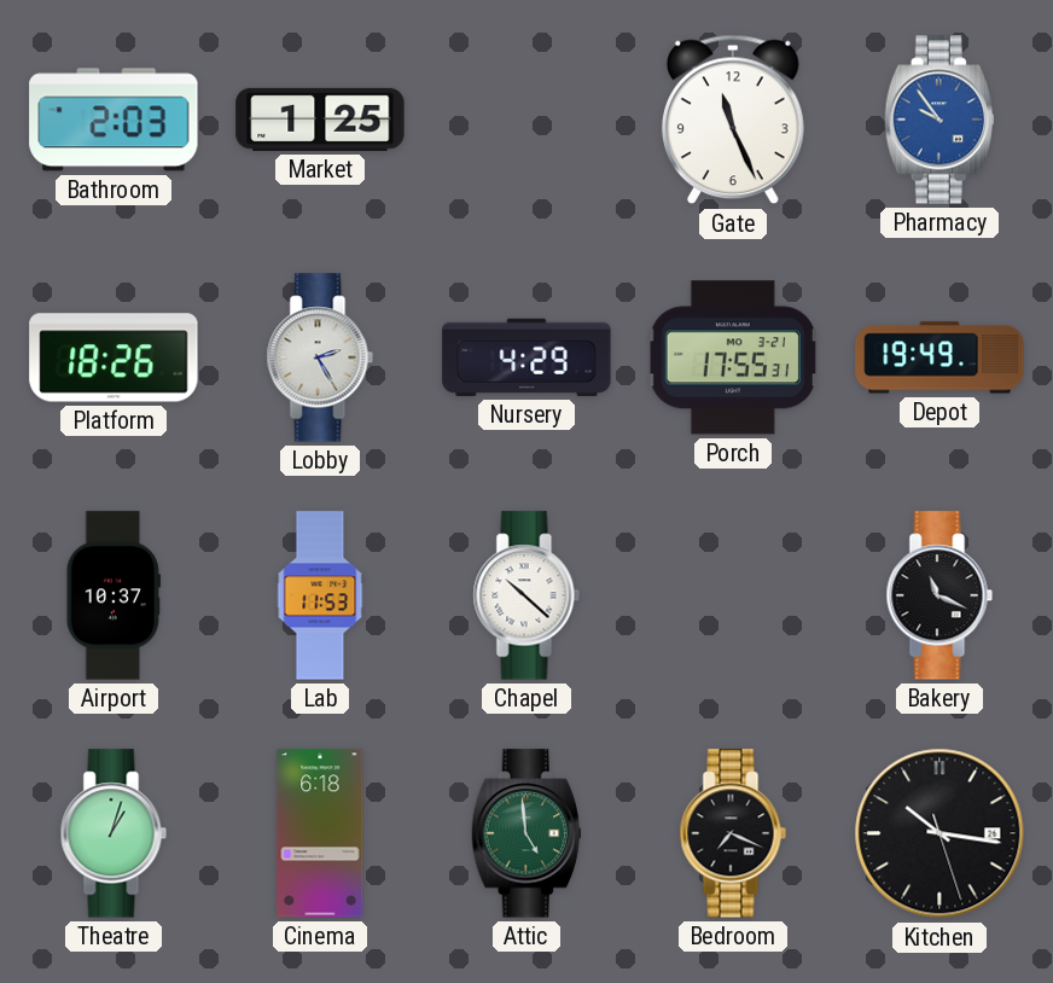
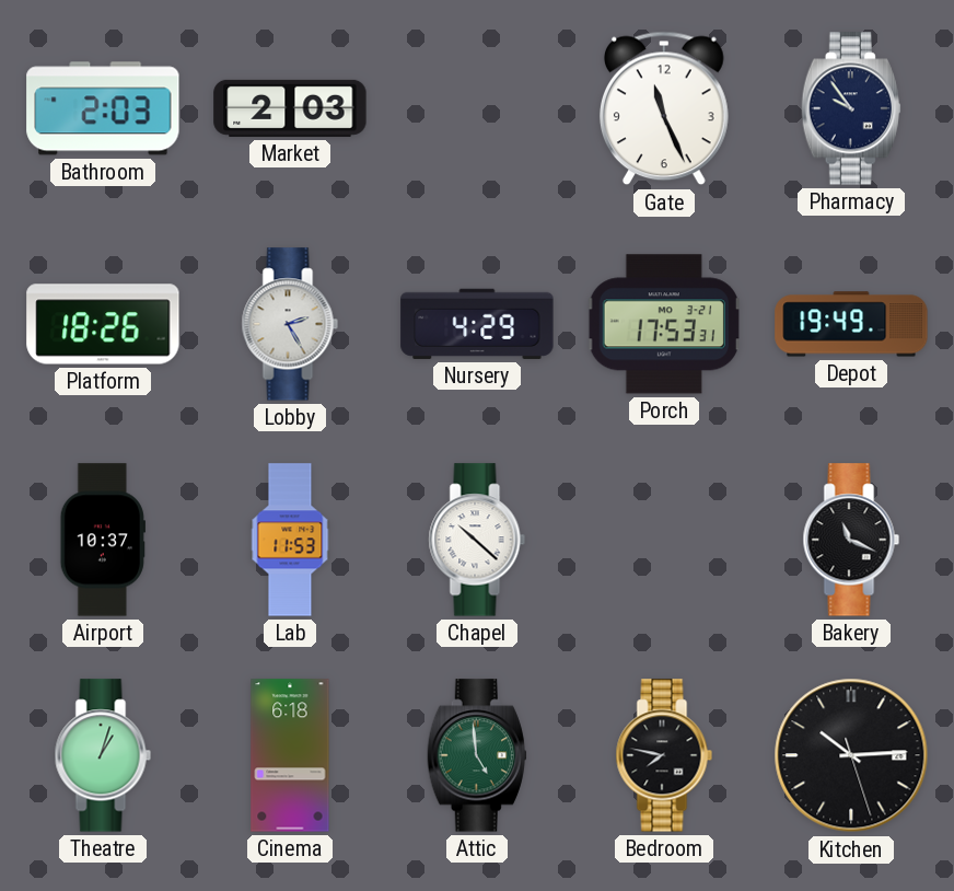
Market: 1:25 -> 2:03 (290, 108)
Pharmacy dial: blue -> navy (851, 108)
Porch: 17:55 -> 17:53 (664, 324)
Bedroom: 7:19 -> 7:47 (664, 755)
Kitchen: 10:16 -> 10:14 (851, 755)
